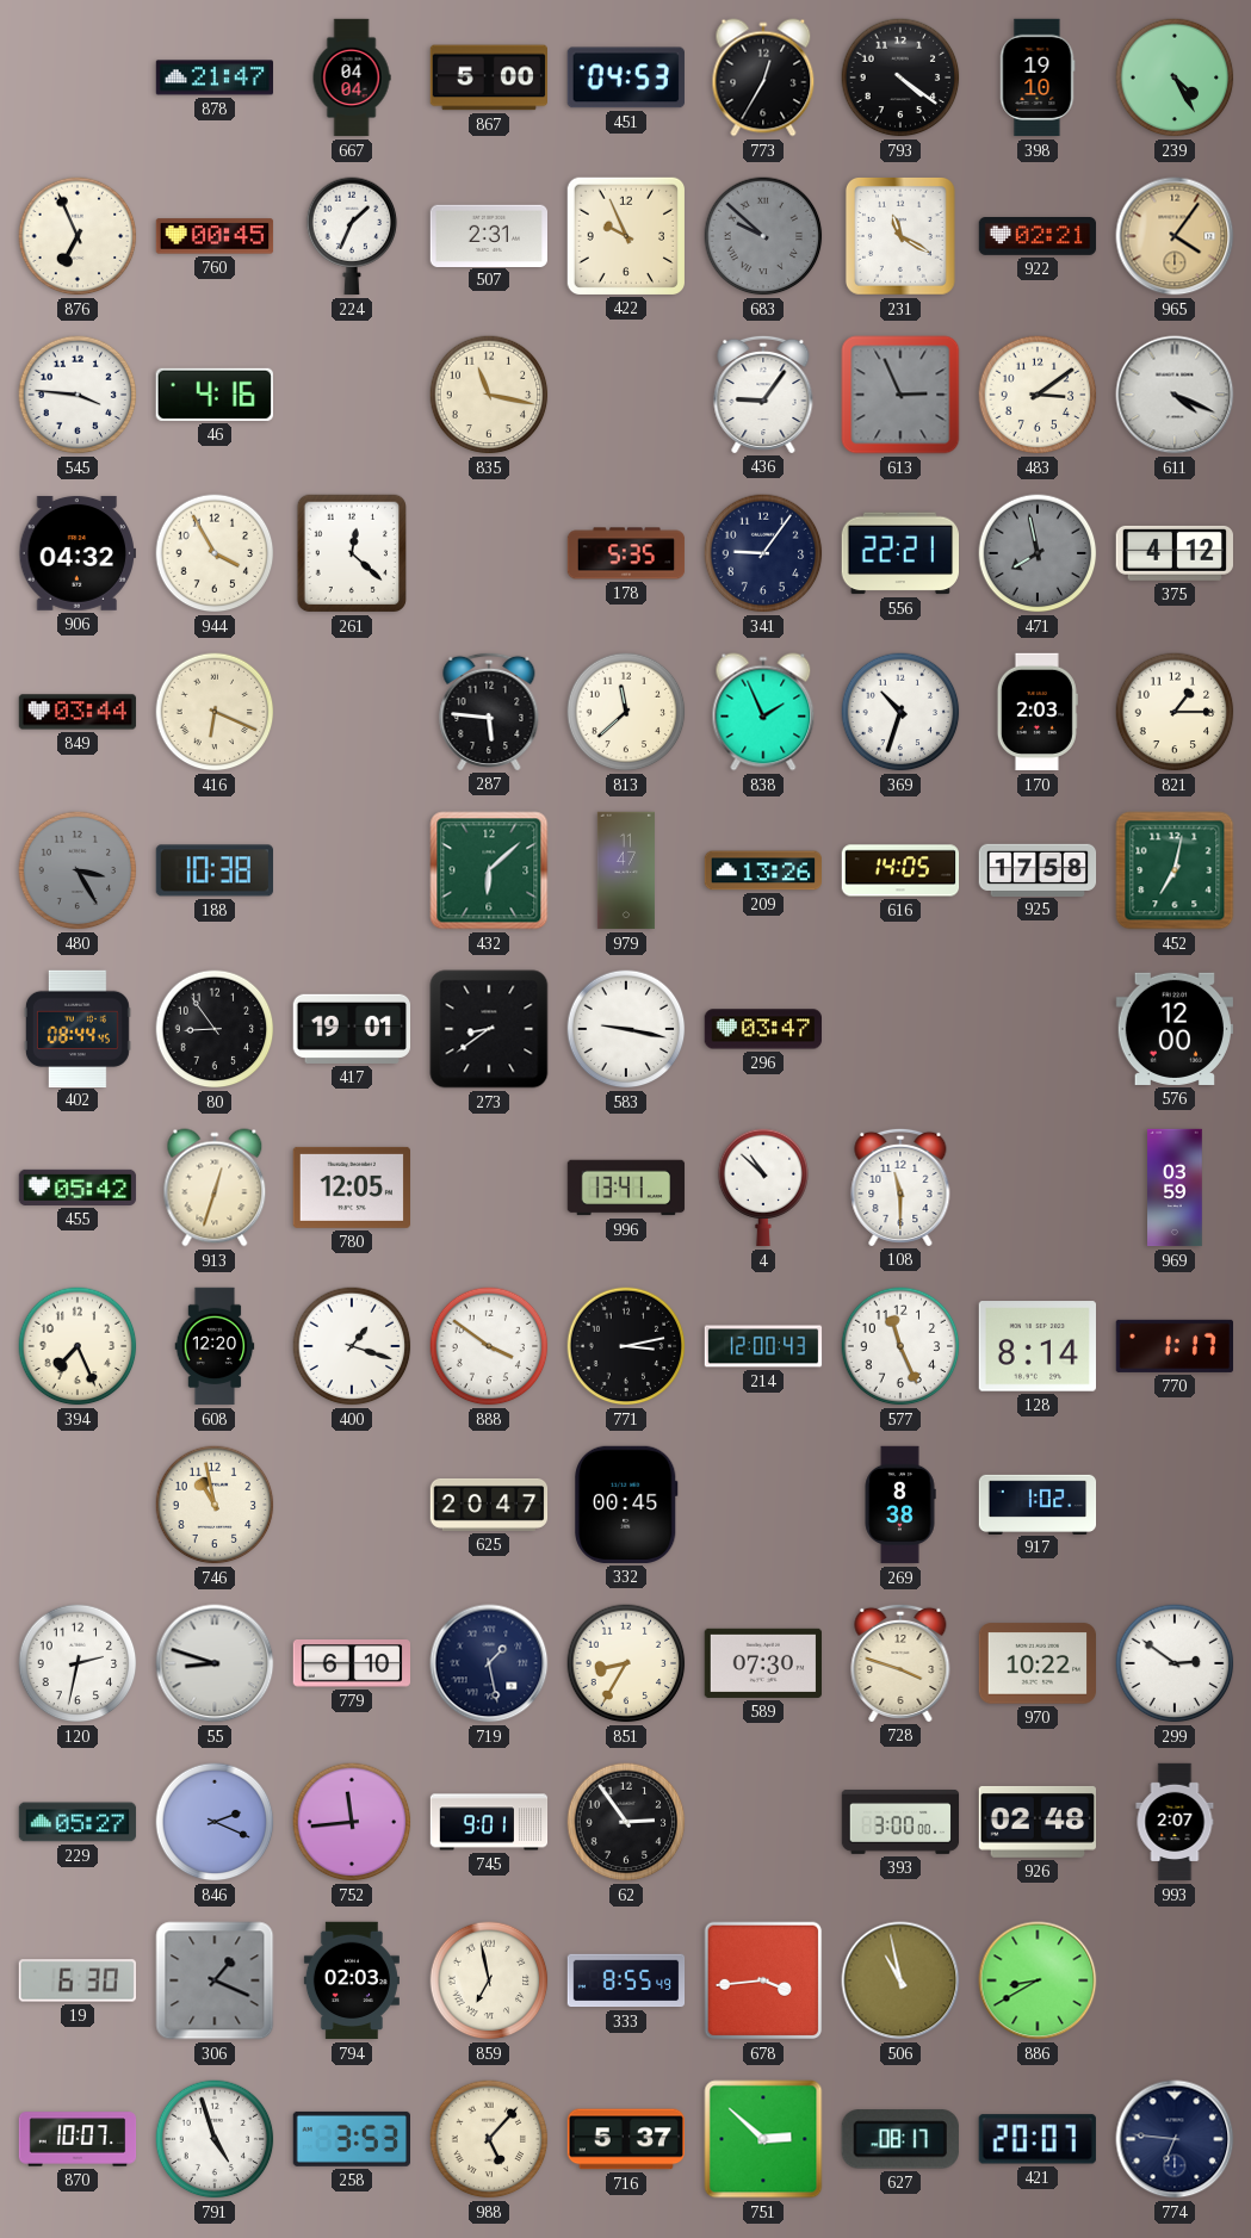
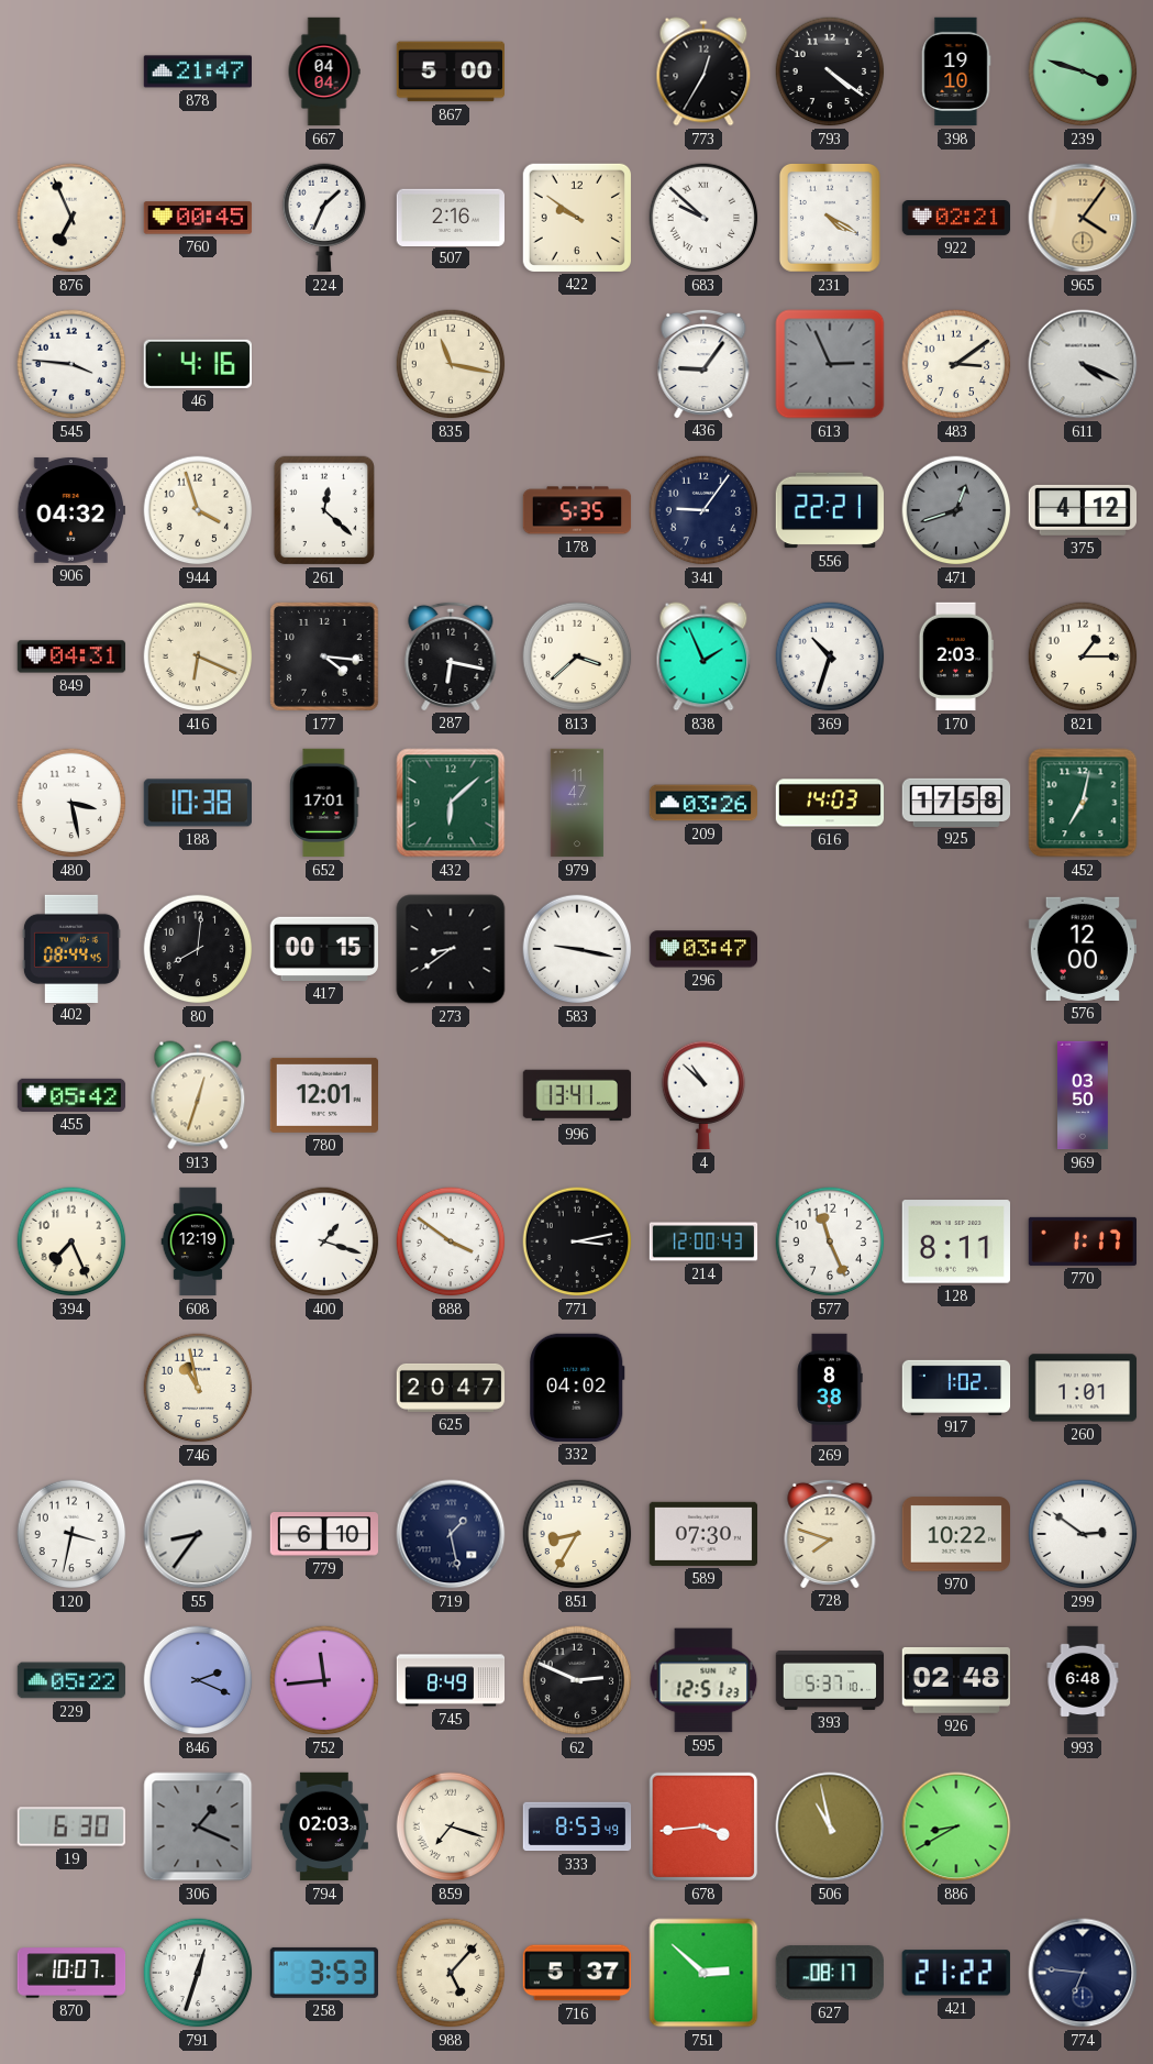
451: 04:53 -> none (626, 78)
239: 4:25 -> 3:48 (1083, 71)
507: 2:31 -> 2:16 (451, 217)
422: 9:56 -> 9:51 (576, 217)
683 dial: grey -> white (703, 218)
231: 11:20 -> 4:20 (830, 218)
944: 3:55 -> 3:57 (198, 510)
471: 7:58 -> 12:42 (956, 510)
849: 03:44 -> 04:31 (71, 656)
177: none -> 4:16 (325, 658)
287: 5:46 -> 6:17 (451, 655)
813: 11:38 -> 3:38 (577, 656)
480: 3:25 -> 3:28 (71, 803)
480 dial: grey -> white (71, 803)
652: none -> 17:01 (324, 803)
209: 13:26 -> 03:26 (703, 803)
616: 14:05 -> 14:03 (830, 803)
80: 8:54 -> 8:01 (198, 949)
417: 19:01 -> 00:15 (323, 949)
780: 12:05 -> 12:01 (323, 1095)
108: 11:30 -> none (900, 1186)
969: 03:59 -> 03:50 (1083, 1095)
608: 12:20 -> 12:19 (198, 1241)
128: 8:14 -> 8:11 (955, 1241)
332: 00:45 -> 04:02 (577, 1388)
260: none -> 1:01 (1083, 1388)
120: 2:32 -> 3:32 (71, 1534)
55: 8:48 -> 8:36 (198, 1534)
728: 3:48 -> 7:48 (830, 1533)
229: 05:27 -> 05:22 (71, 1680)
745: 9:01 -> 8:49 (451, 1680)
62: 2:54 -> 2:49 (577, 1680)
595: none -> 12:51 (703, 1680)
393: 3:00 -> 5:37 (830, 1680)
993: 2:07 -> 6:48 (1083, 1680)
859: 6:58 -> 7:18 (451, 1826)
333: 8:55 -> 8:53 (577, 1826)
791: 4:57 -> 12:33 (198, 1973)
421: 20:07 -> 21:22 (956, 1973)
